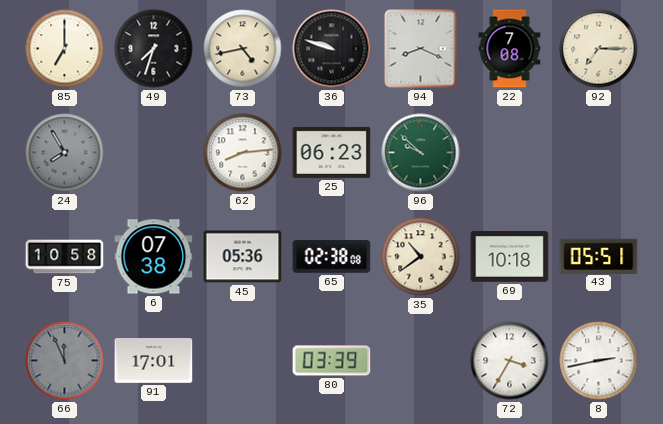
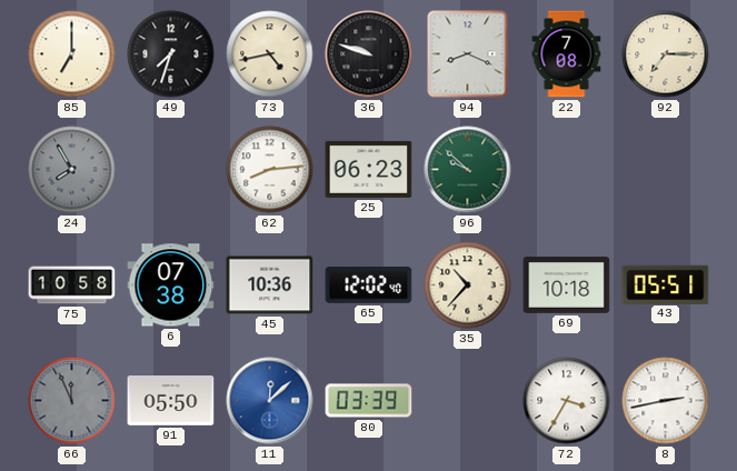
45: 05:36 -> 10:36 (270, 285)
65: 02:38 -> 12:02 (369, 285)
35: 10:39 -> 10:37 (468, 285)
91: 17:01 -> 05:50 (171, 401)
11: none -> 12:08 (270, 401)
